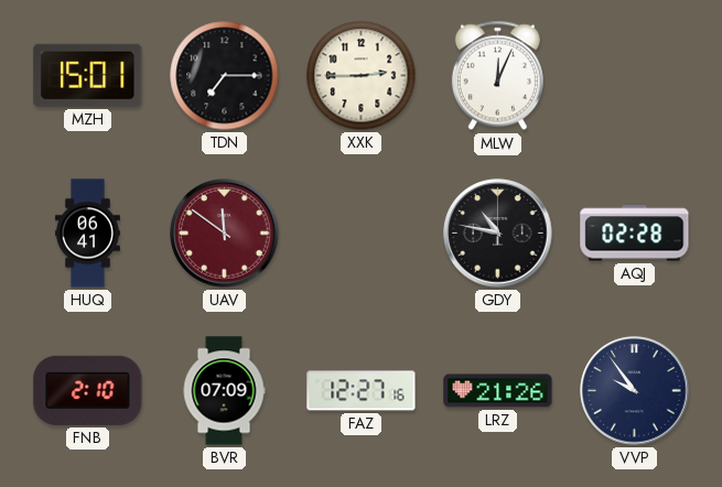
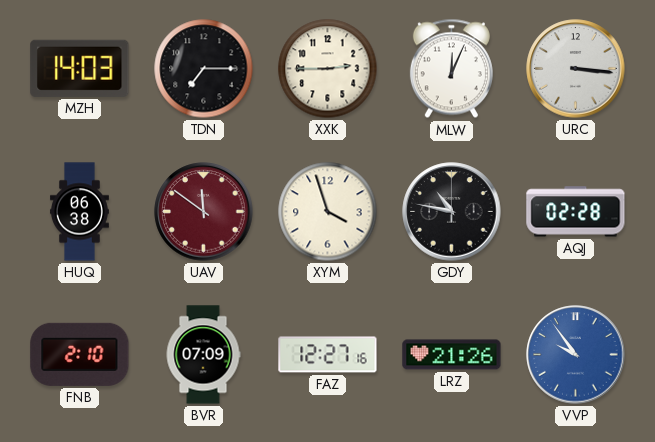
MZH: 15:01 -> 14:03 (80, 68)
URC: none -> 3:16 (576, 69)
HUQ: 06:41 -> 06:38 (79, 212)
XYM: none -> 3:57 (328, 212)
VVP dial: navy -> blue (576, 355)
